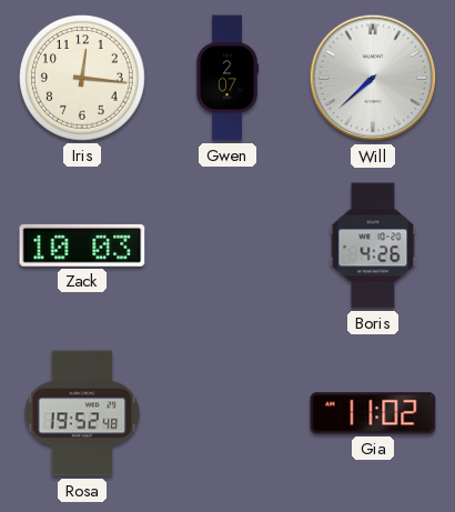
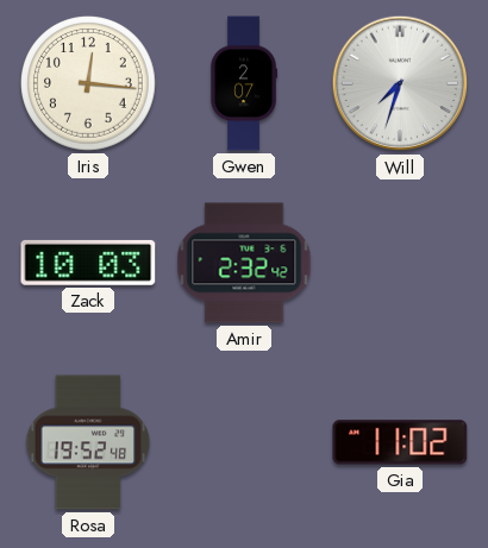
Will: 7:38 -> 7:33 (400, 83)
Amir: none -> 2:32 (244, 263)
Boris: 4:26 -> none (373, 245)
